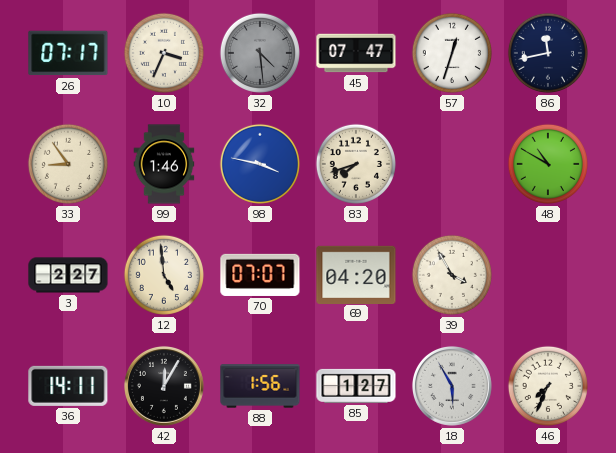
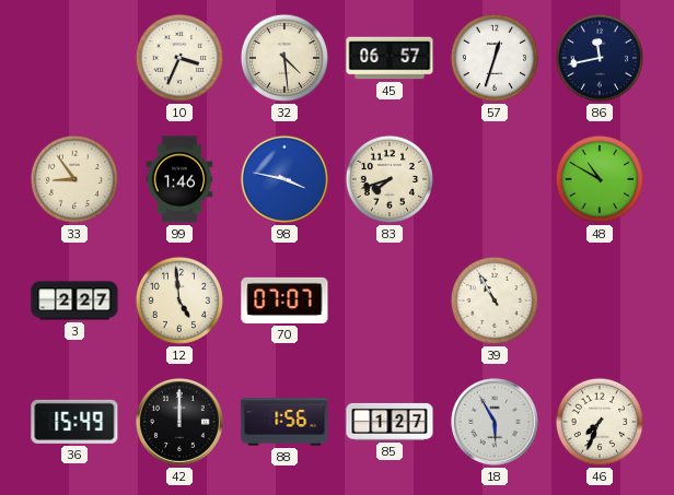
26: 07:17 -> none (68, 53)
32 dial: grey -> cream (284, 58)
45: 07:47 -> 06:57 (390, 58)
69: 04:20 -> none (356, 274)
39: 3:55 -> 10:55 (495, 300)
36: 14:11 -> 15:49 (74, 422)
42: 12:05 -> 12:00 (179, 422)
